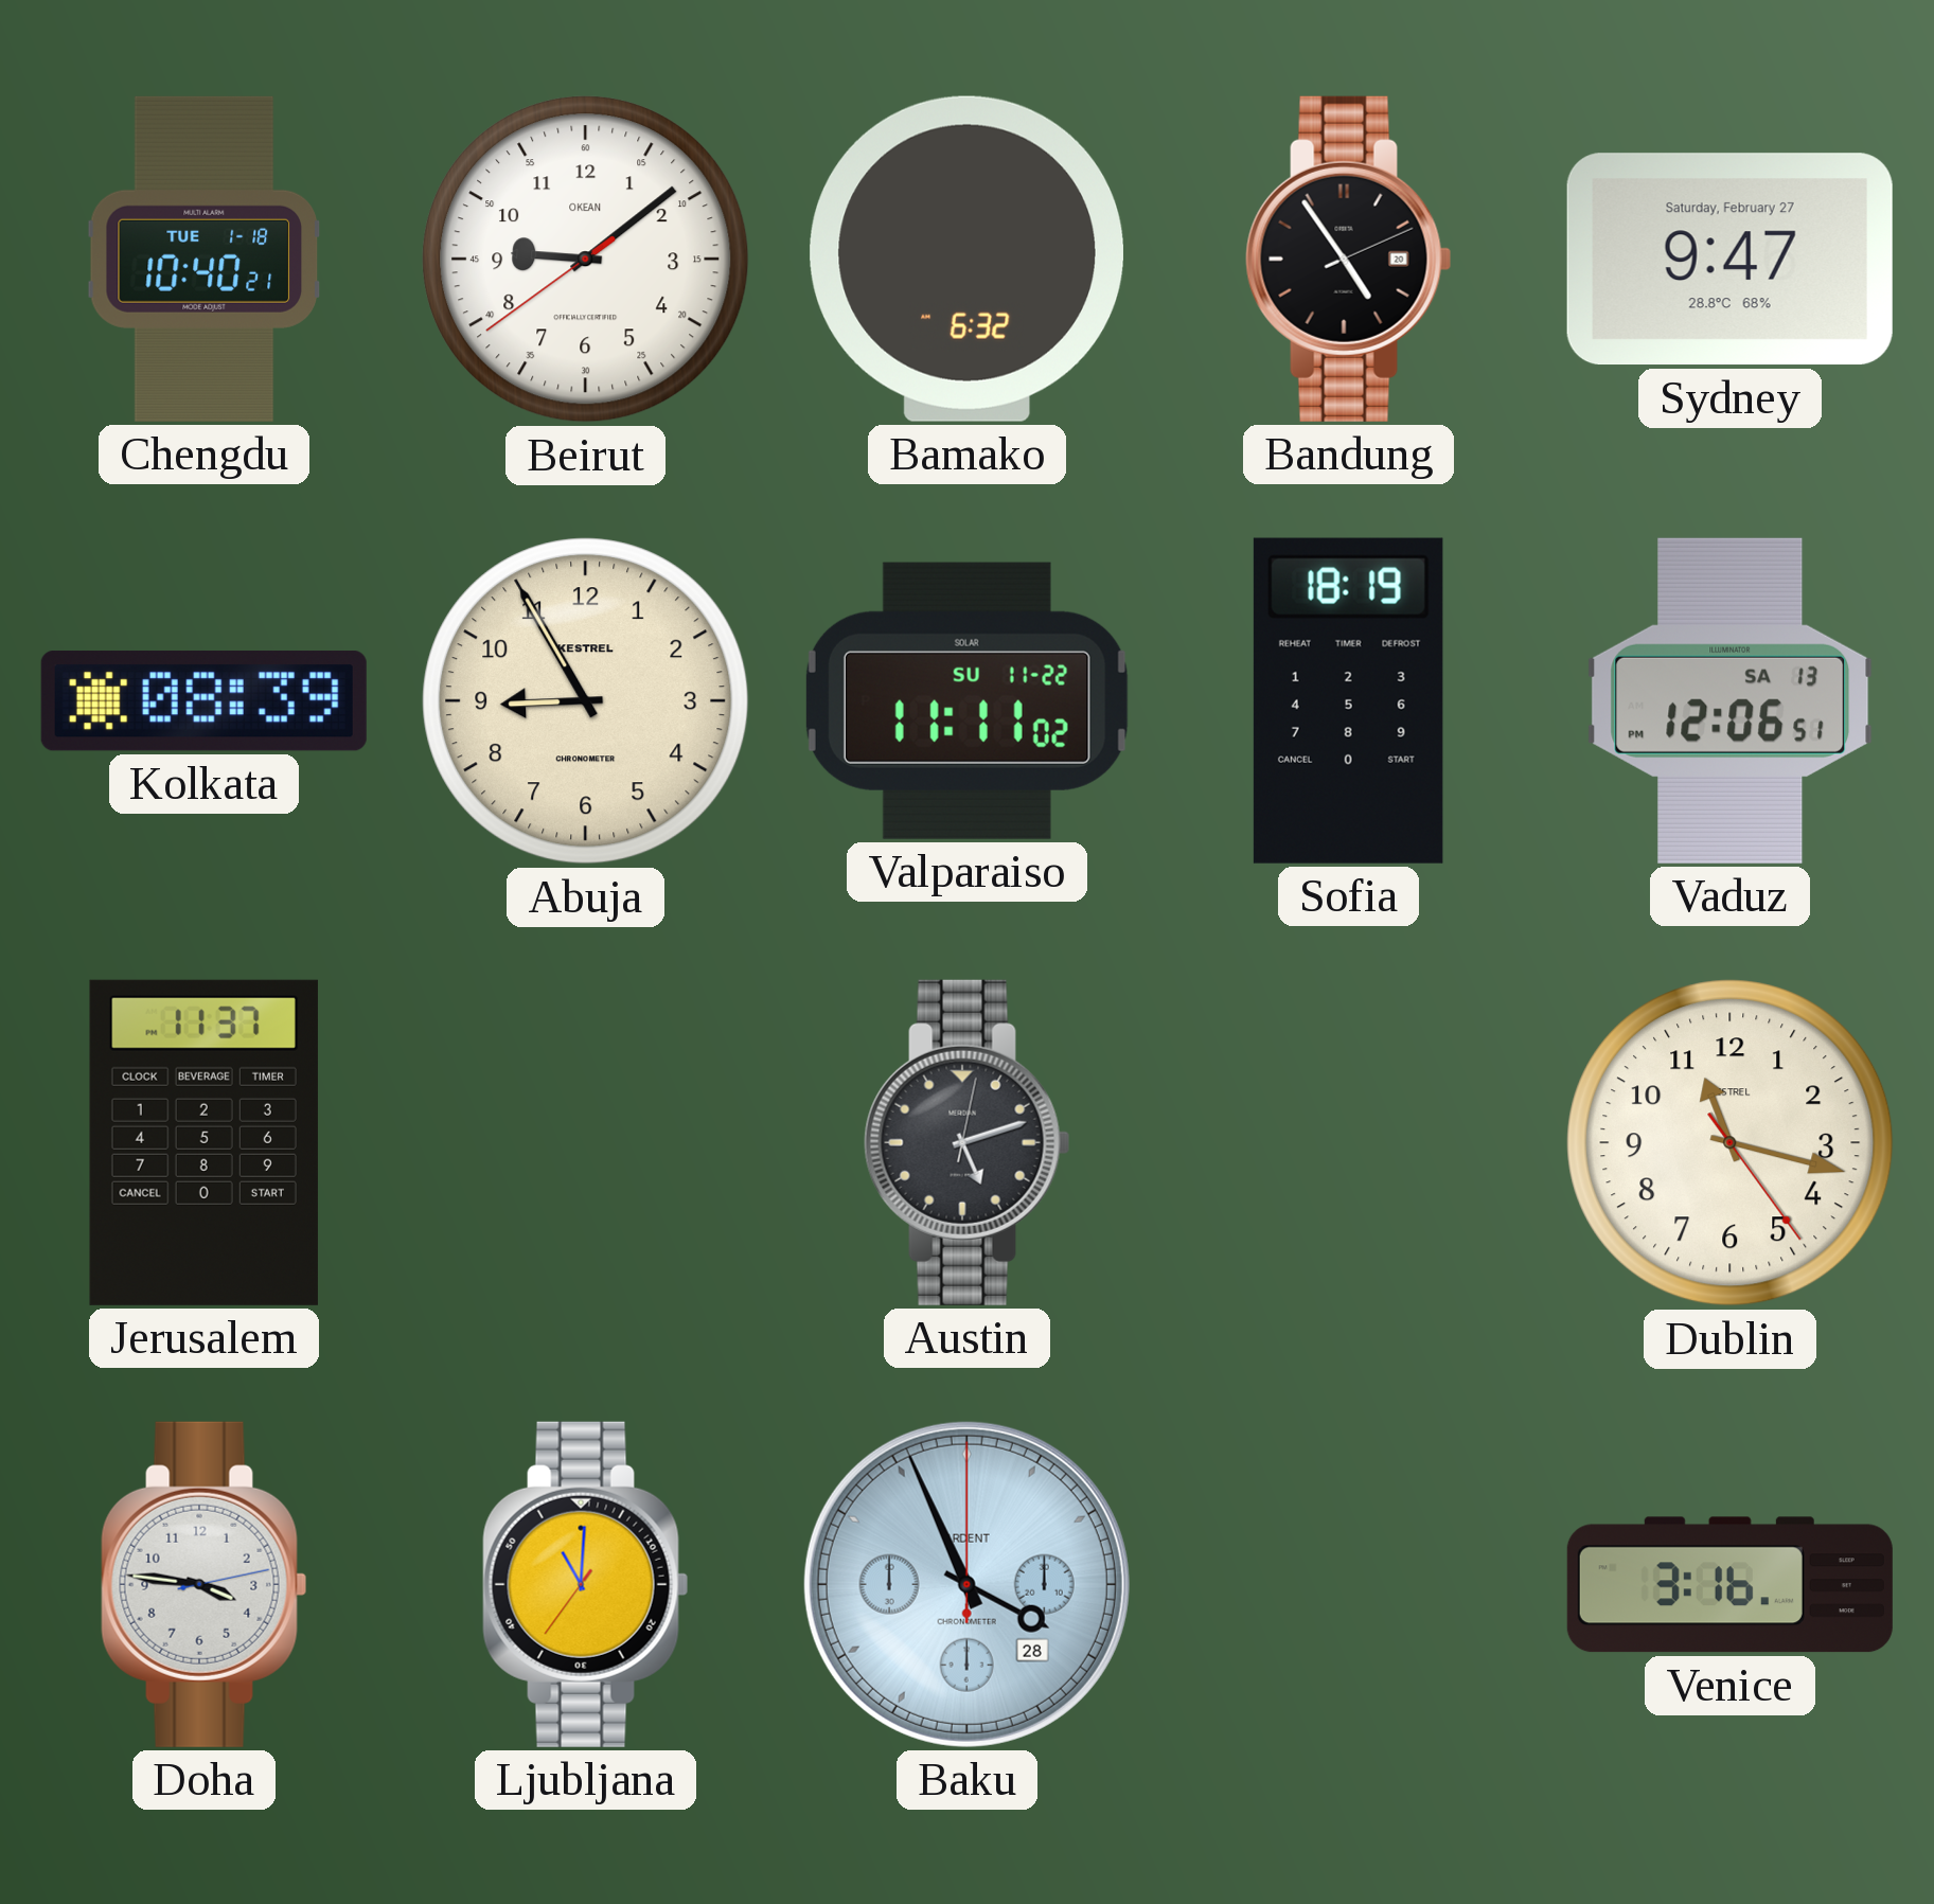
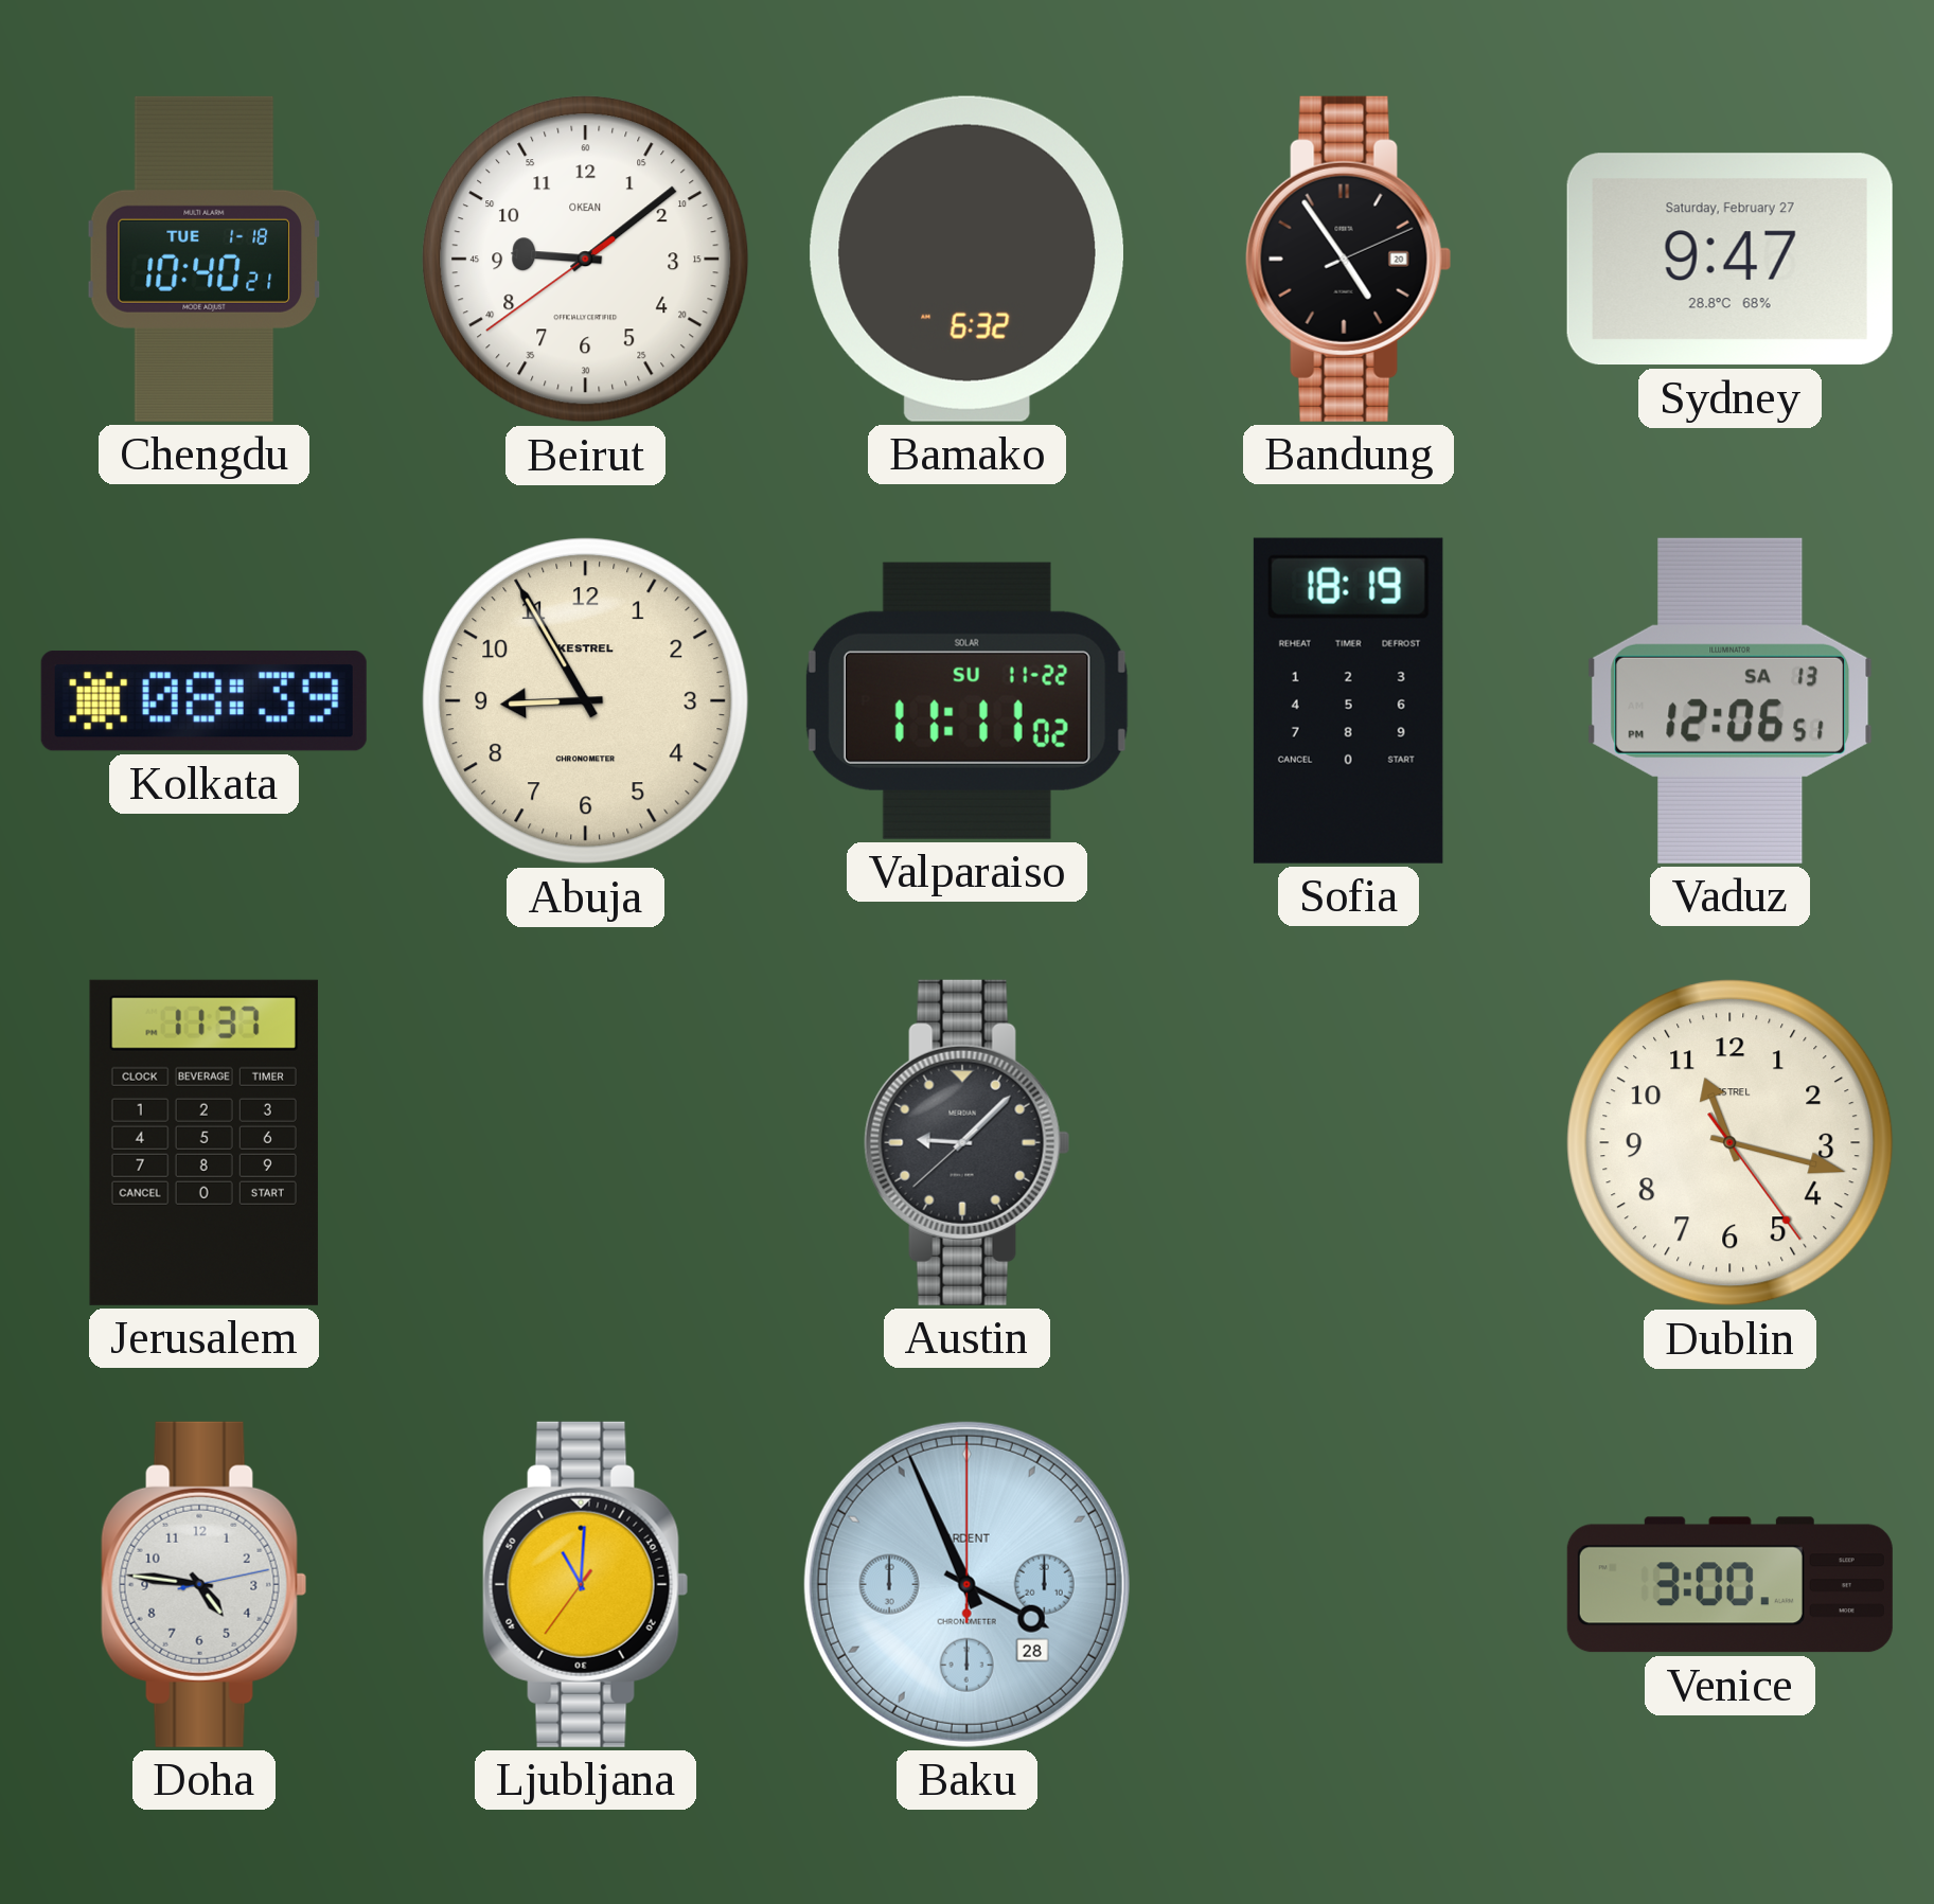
Austin: 5:12 -> 9:07 (968, 1142)
Doha: 3:46 -> 4:46 (205, 1584)
Venice: 3:16 -> 3:00 (1729, 1585)
